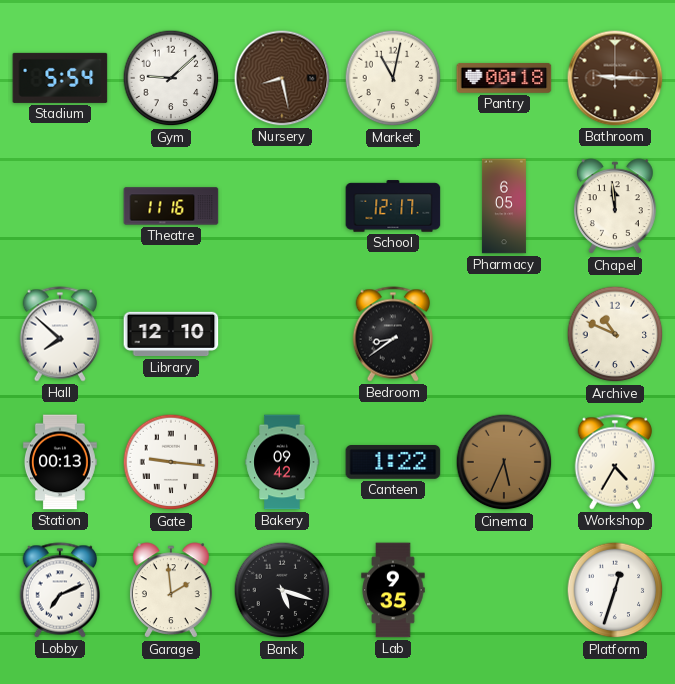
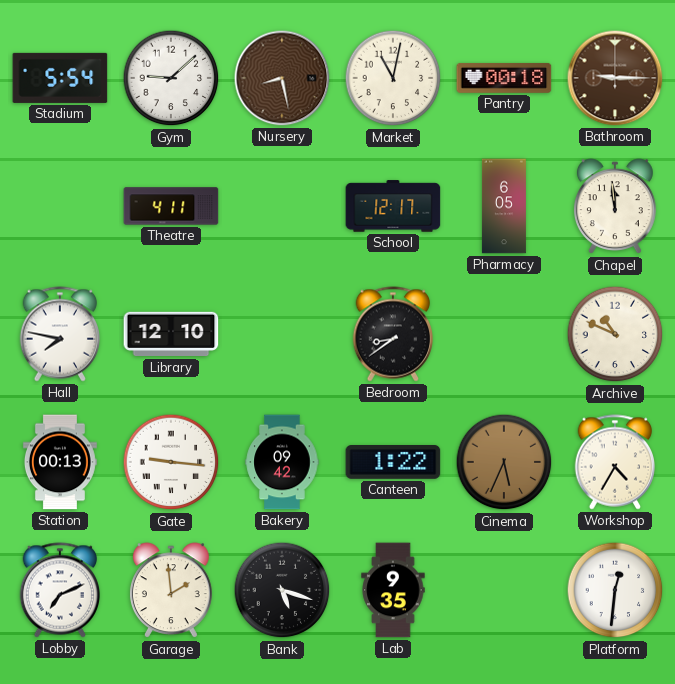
Theatre: 11:16 -> 4:11 (171, 206)
Hall: 7:52 -> 7:47 (59, 334)
Platform: 12:33 -> 12:31 (615, 590)
